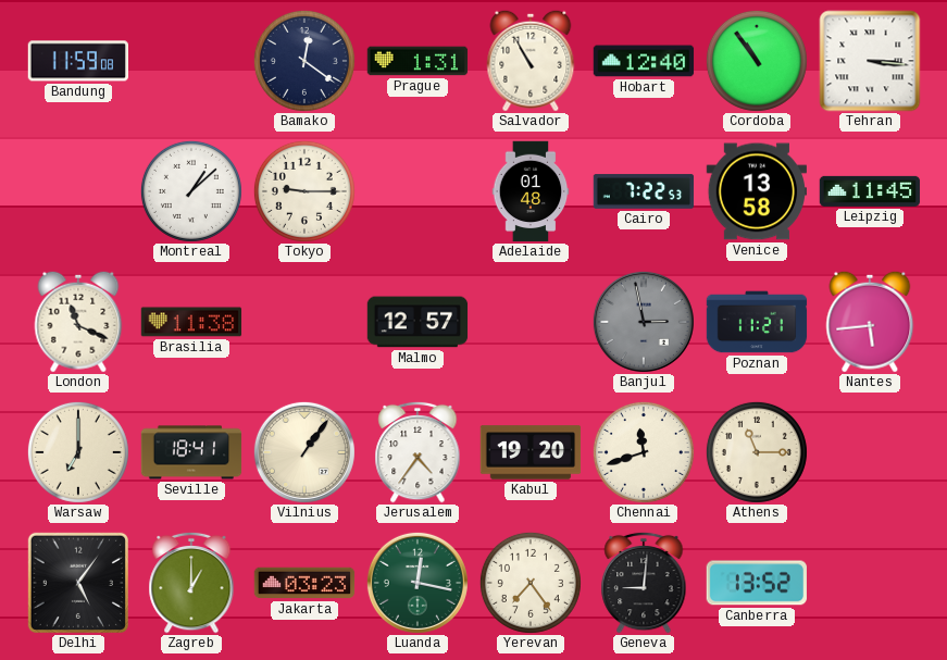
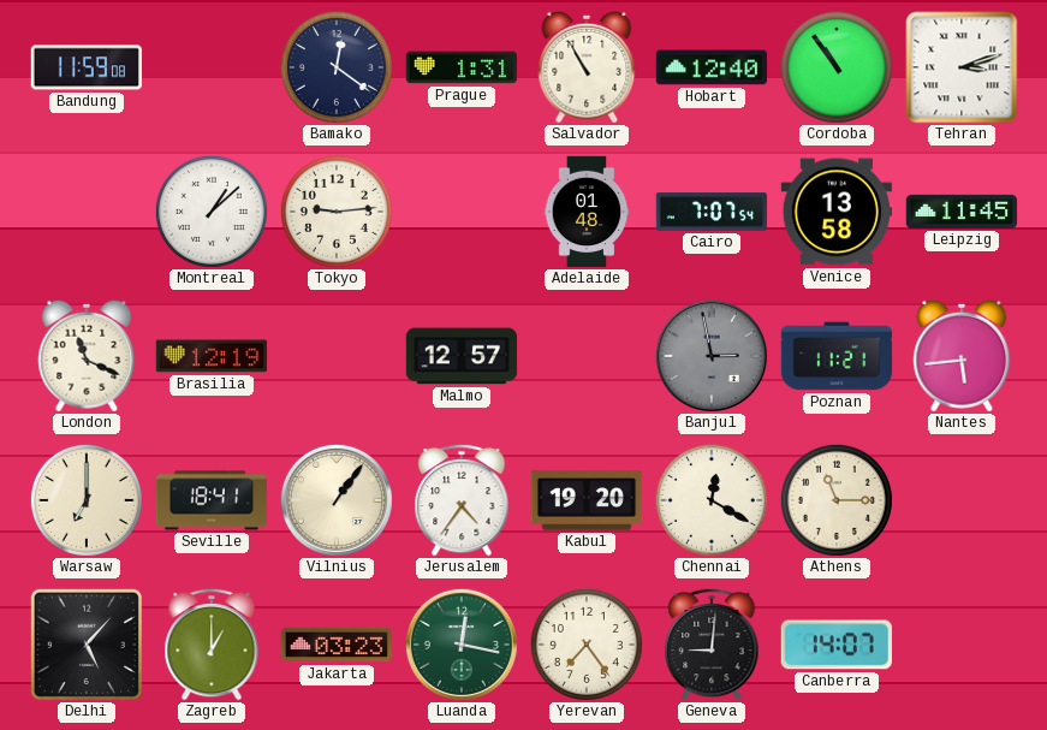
Tehran: 3:16 -> 3:12 (962, 67)
Tokyo: 9:15 -> 9:14 (337, 212)
Cairo: 7:22 -> 7:07 (712, 212)
Brasilia: 11:38 -> 12:19 (212, 356)
Chennai: 11:42 -> 12:20 (712, 500)
Delhi: 5:06 -> 5:07 (87, 643)
Canberra: 13:52 -> 14:07 (837, 645)
